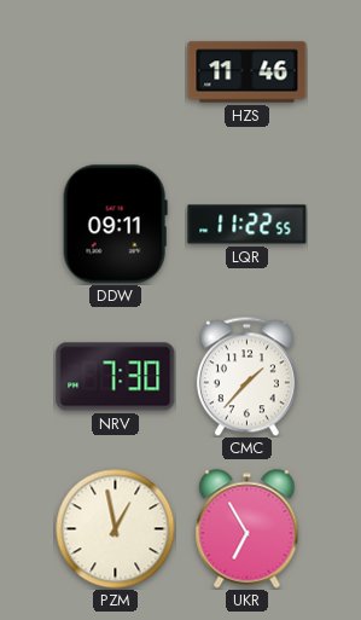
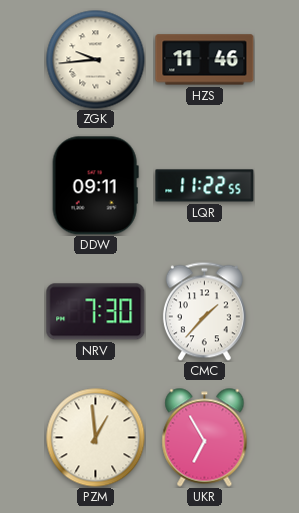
ZGK: none -> 9:44 (96, 60)
PZM: 12:58 -> 12:59 (96, 438)
